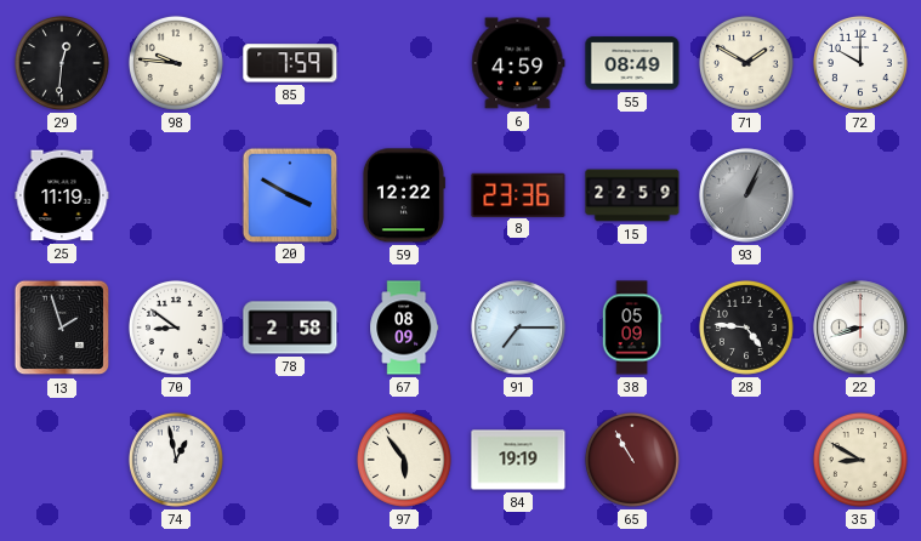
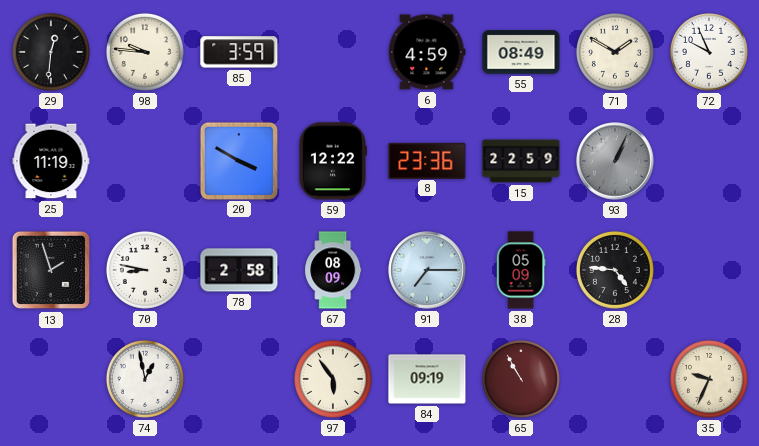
85: 7:59 -> 3:59 (239, 52)
72: 10:00 -> 9:56 (709, 52)
70: 8:51 -> 8:47 (145, 270)
22: 8:42 -> none (860, 328)
84: 19:19 -> 09:19 (427, 379)
35: 8:50 -> 9:34 (709, 379)
